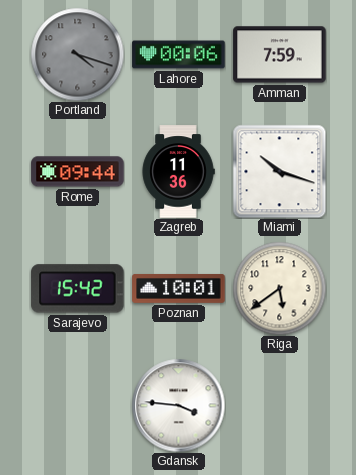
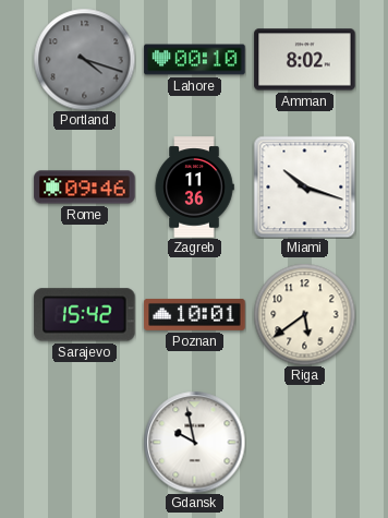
Lahore: 00:06 -> 00:10 (195, 60)
Amman: 7:59 -> 8:02 (305, 60)
Rome: 09:44 -> 09:46 (85, 188)
Gdansk: 3:46 -> 9:58 (194, 442)
